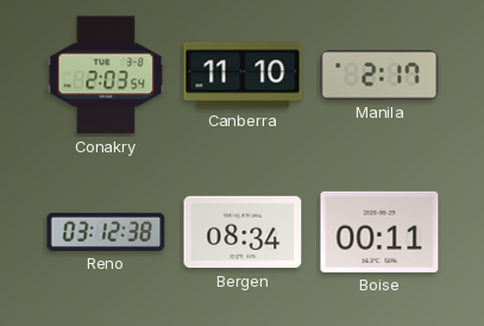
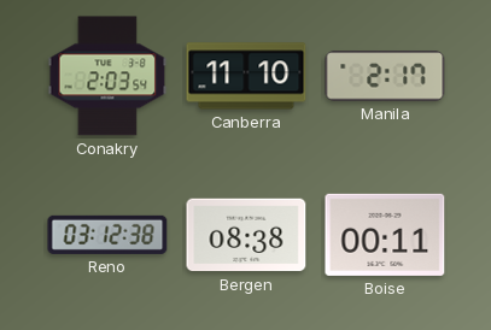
Bergen: 08:34 -> 08:38 (246, 235)
